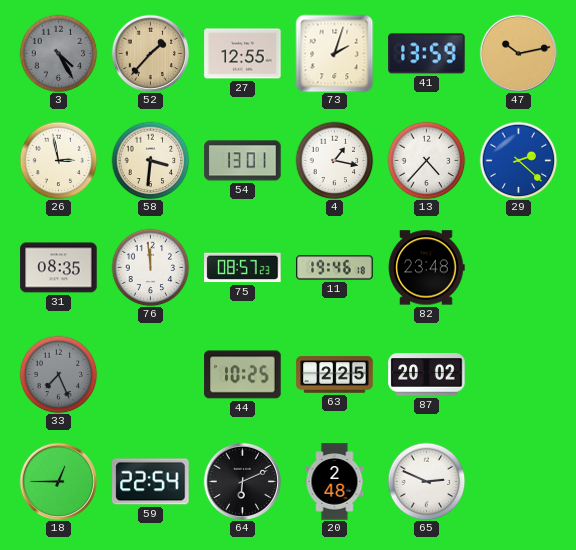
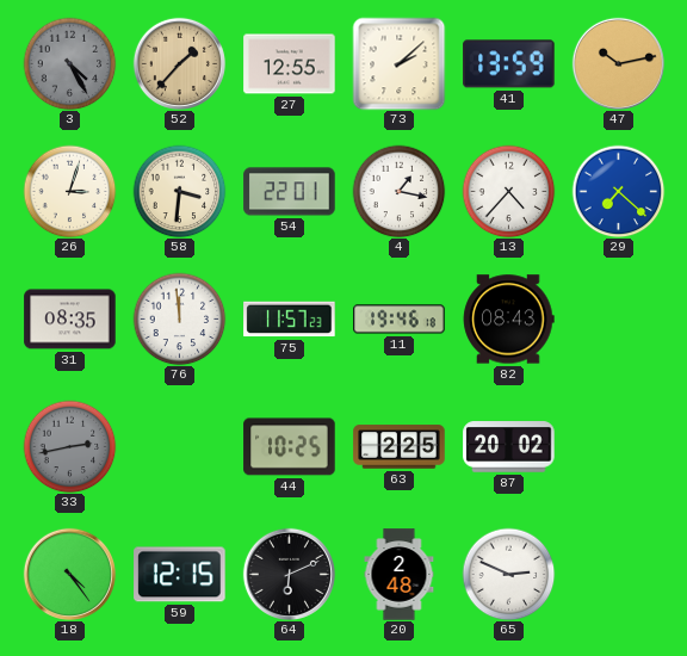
73: 2:03 -> 2:08 (398, 63)
26: 2:58 -> 3:03 (69, 191)
54: 13:01 -> 22:01 (290, 192)
29: 2:22 -> 7:22 (618, 191)
75: 08:57 -> 11:57 (290, 320)
82: 23:48 -> 08:43 (509, 320)
33: 7:26 -> 2:43 (69, 446)
18: 12:45 -> 4:24 (69, 574)
59: 22:54 -> 12:15 (180, 575)
